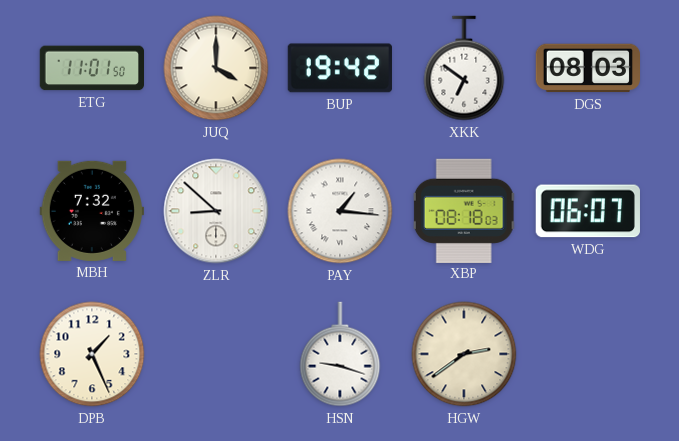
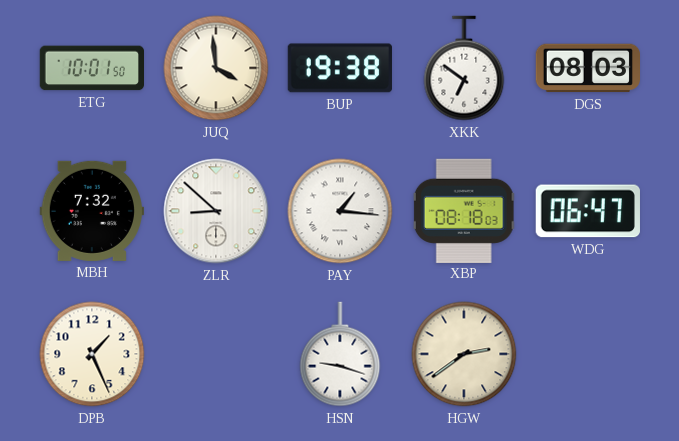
ETG: 11:01 -> 10:01 (91, 68)
JUQ: 4:00 -> 3:59 (216, 68)
BUP: 19:42 -> 19:38 (339, 68)
WDG: 06:07 -> 06:47 (588, 211)
